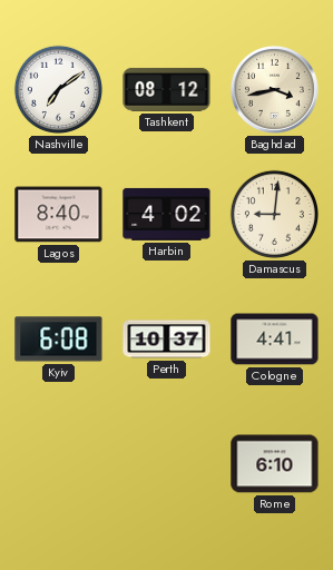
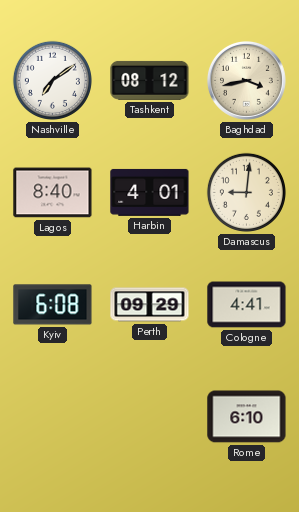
Harbin: 4:02 -> 4:01 (150, 192)
Perth: 10:37 -> 09:29 (150, 305)
